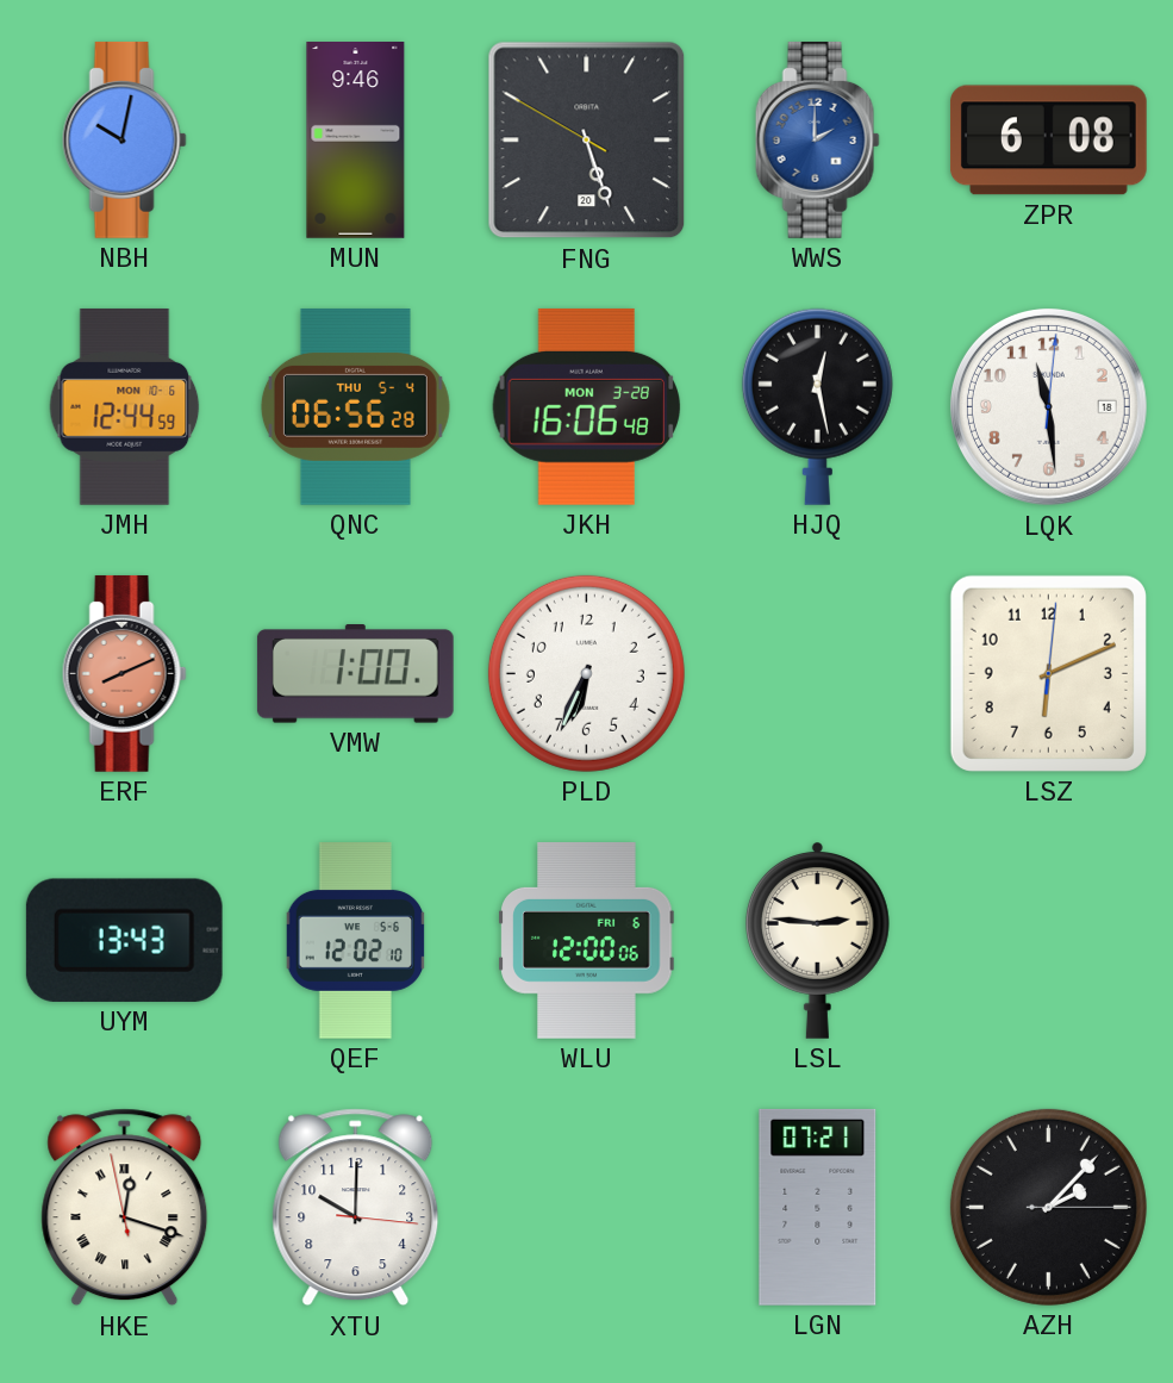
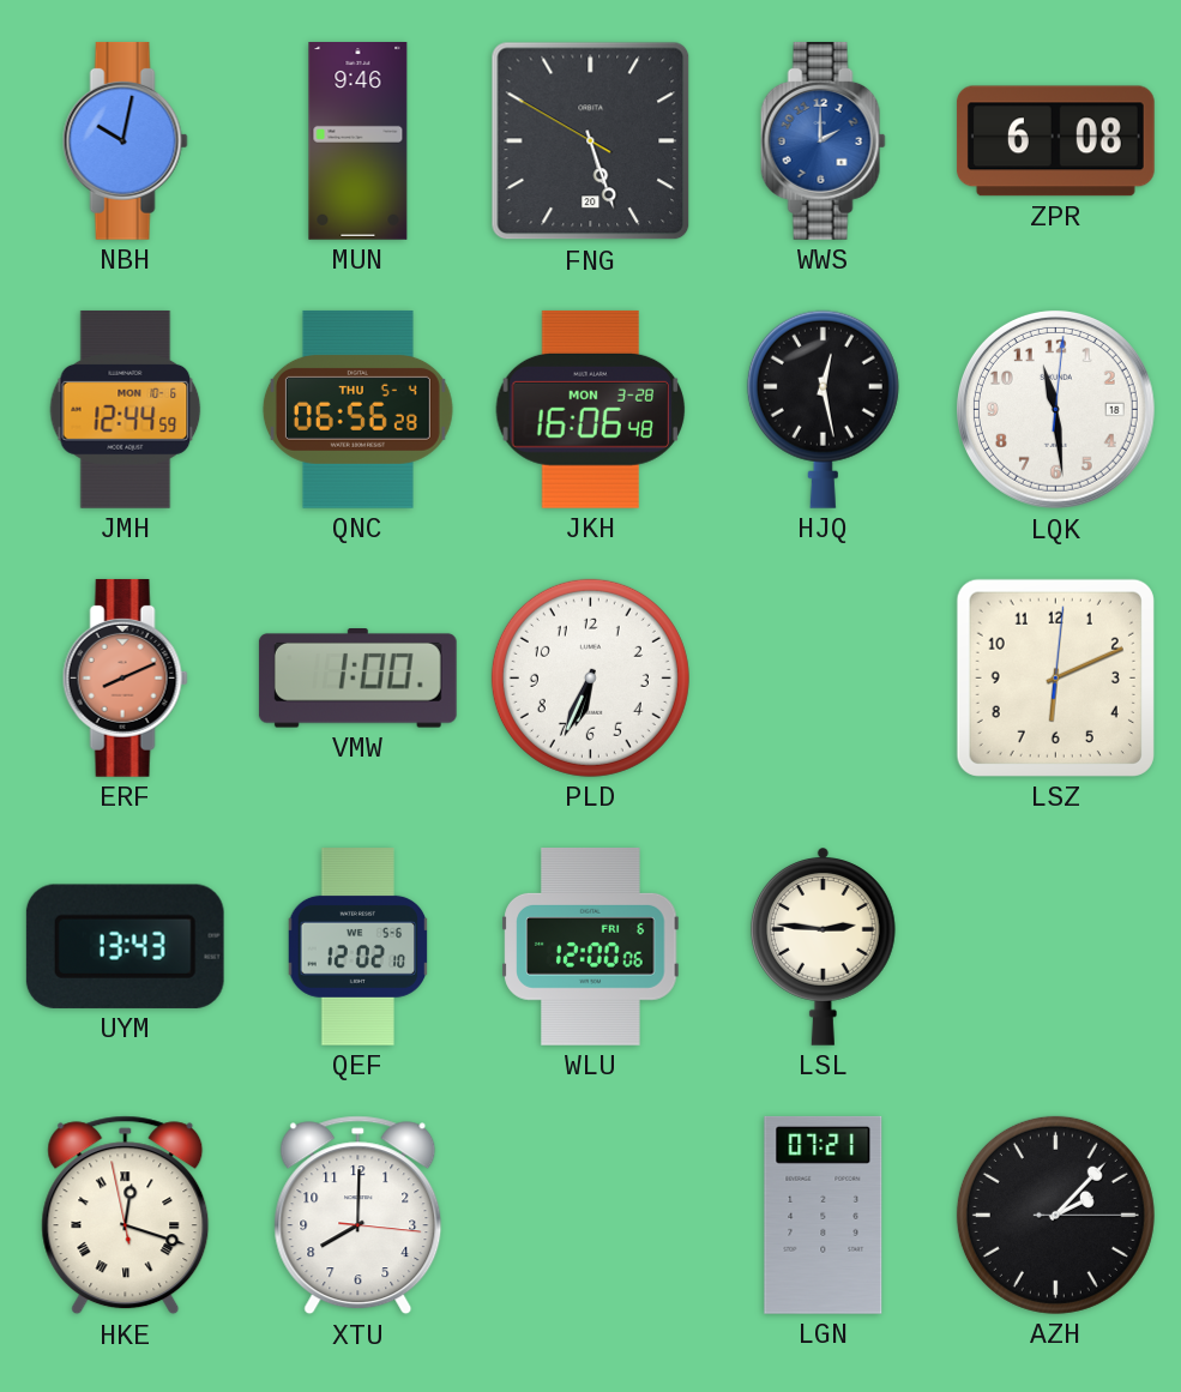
XTU: 10:00 -> 8:00 (358, 1216)
